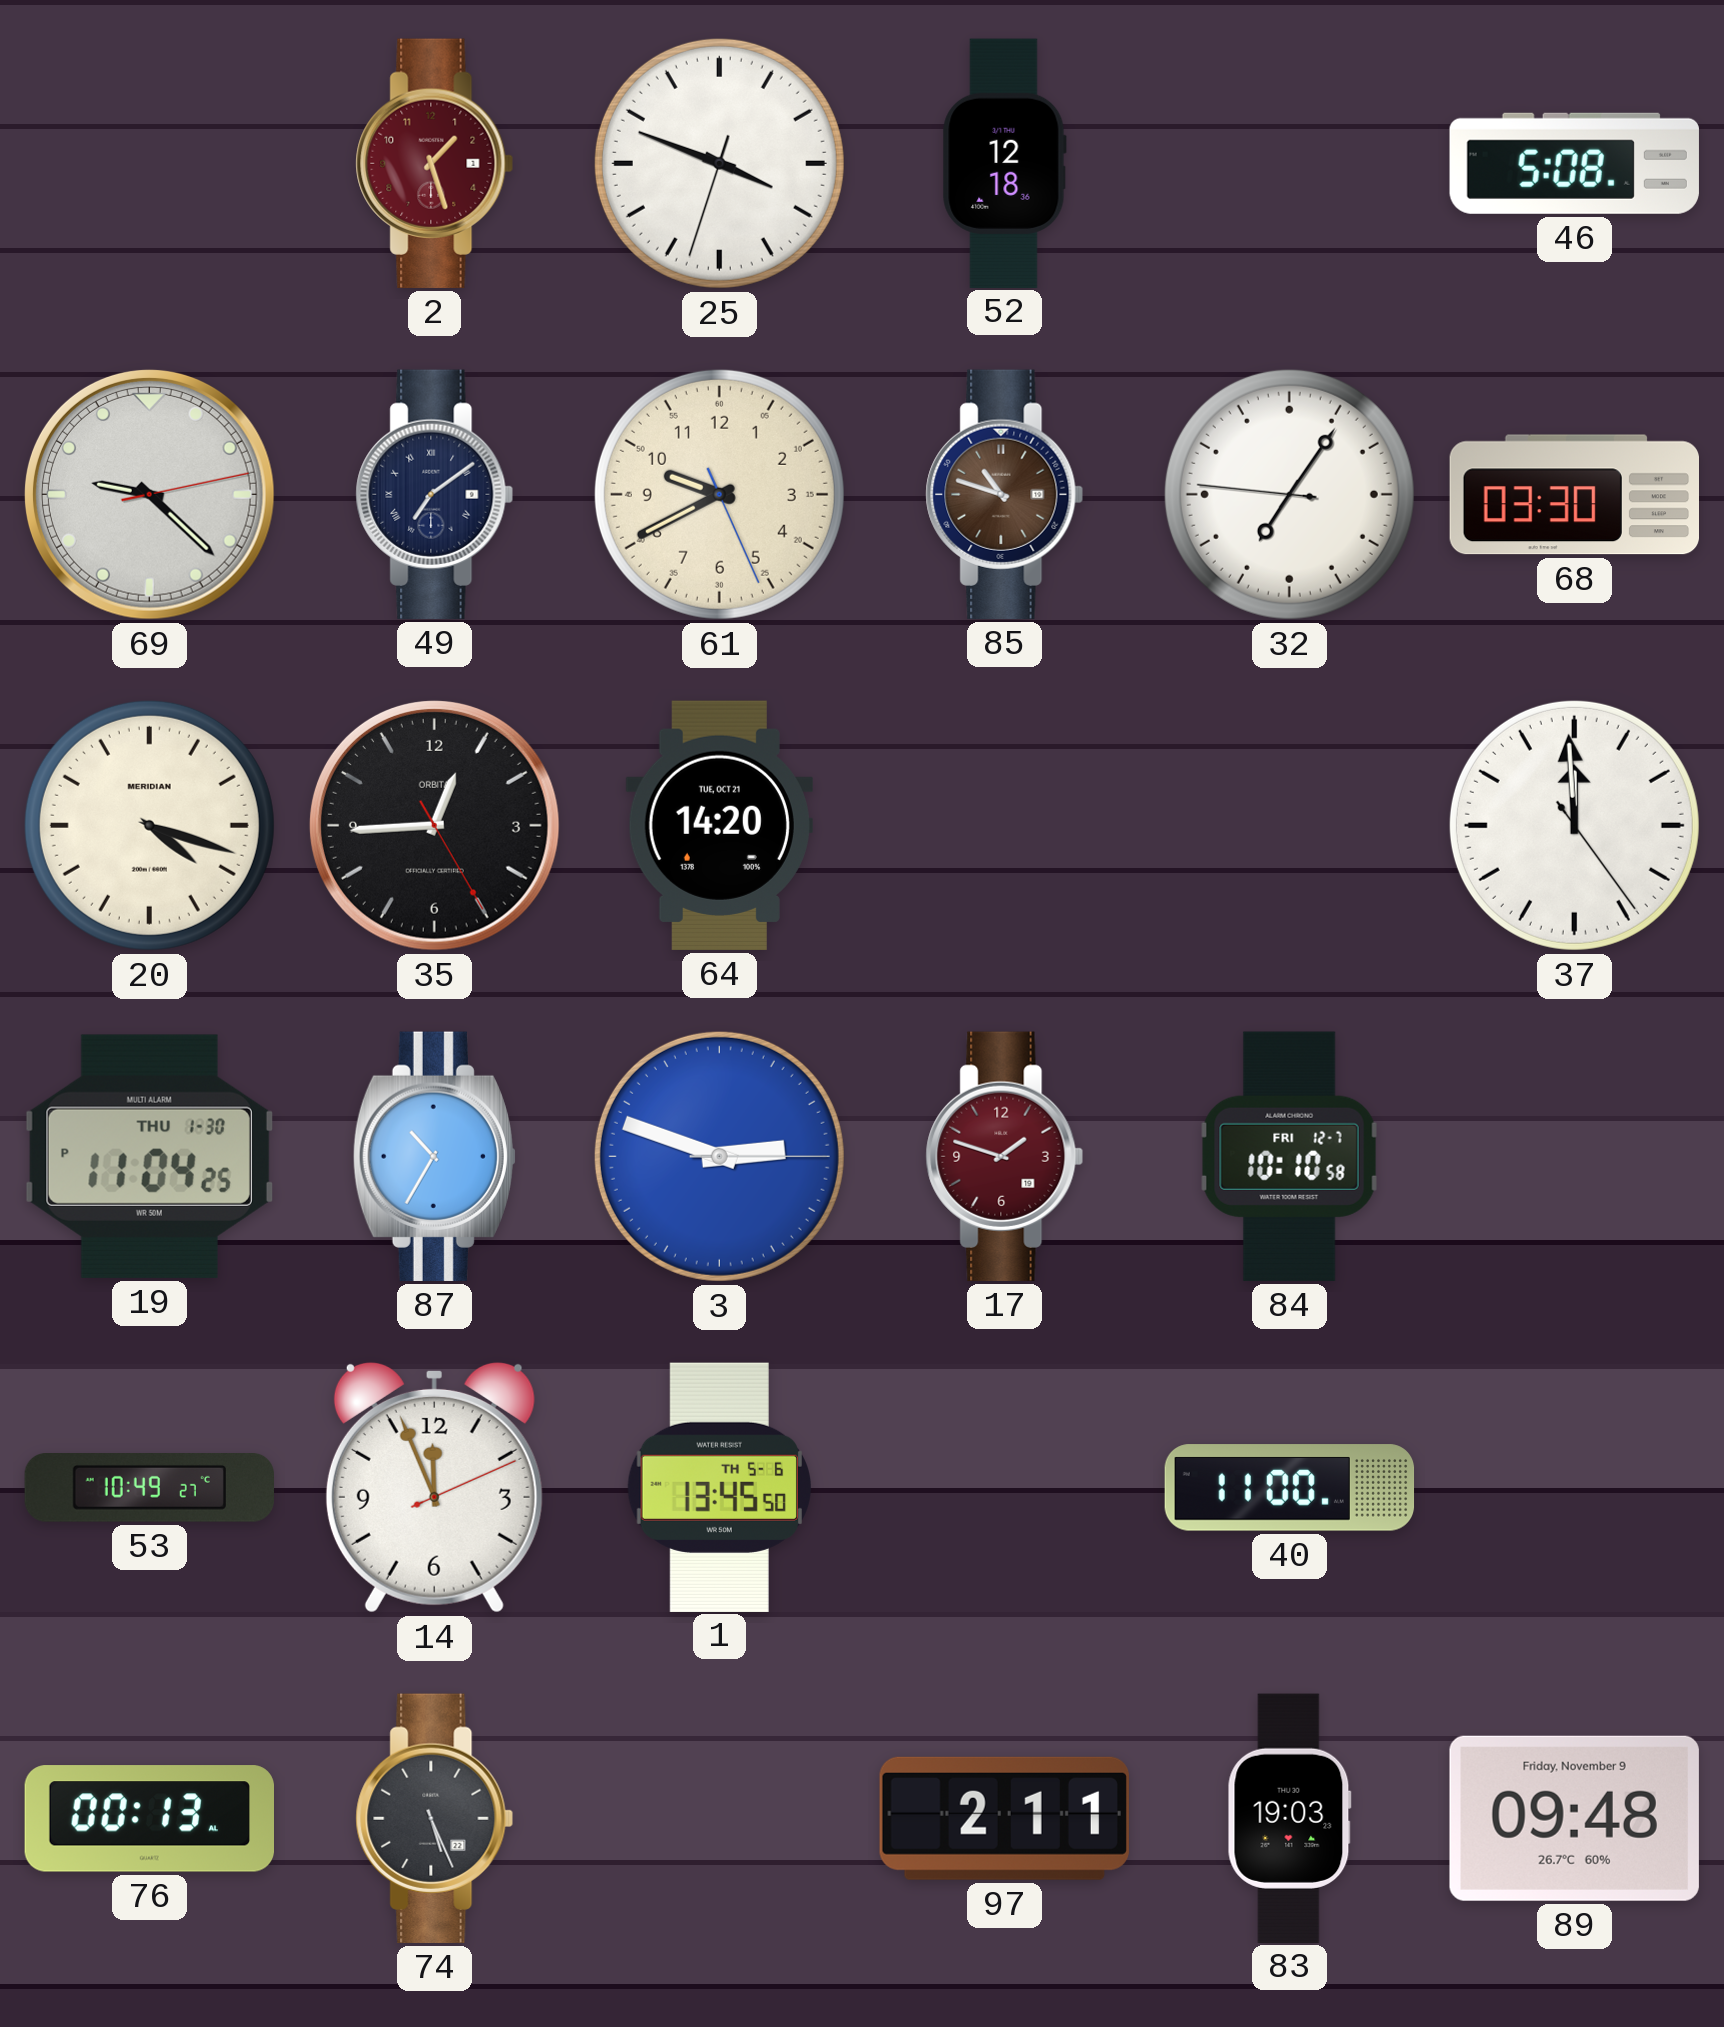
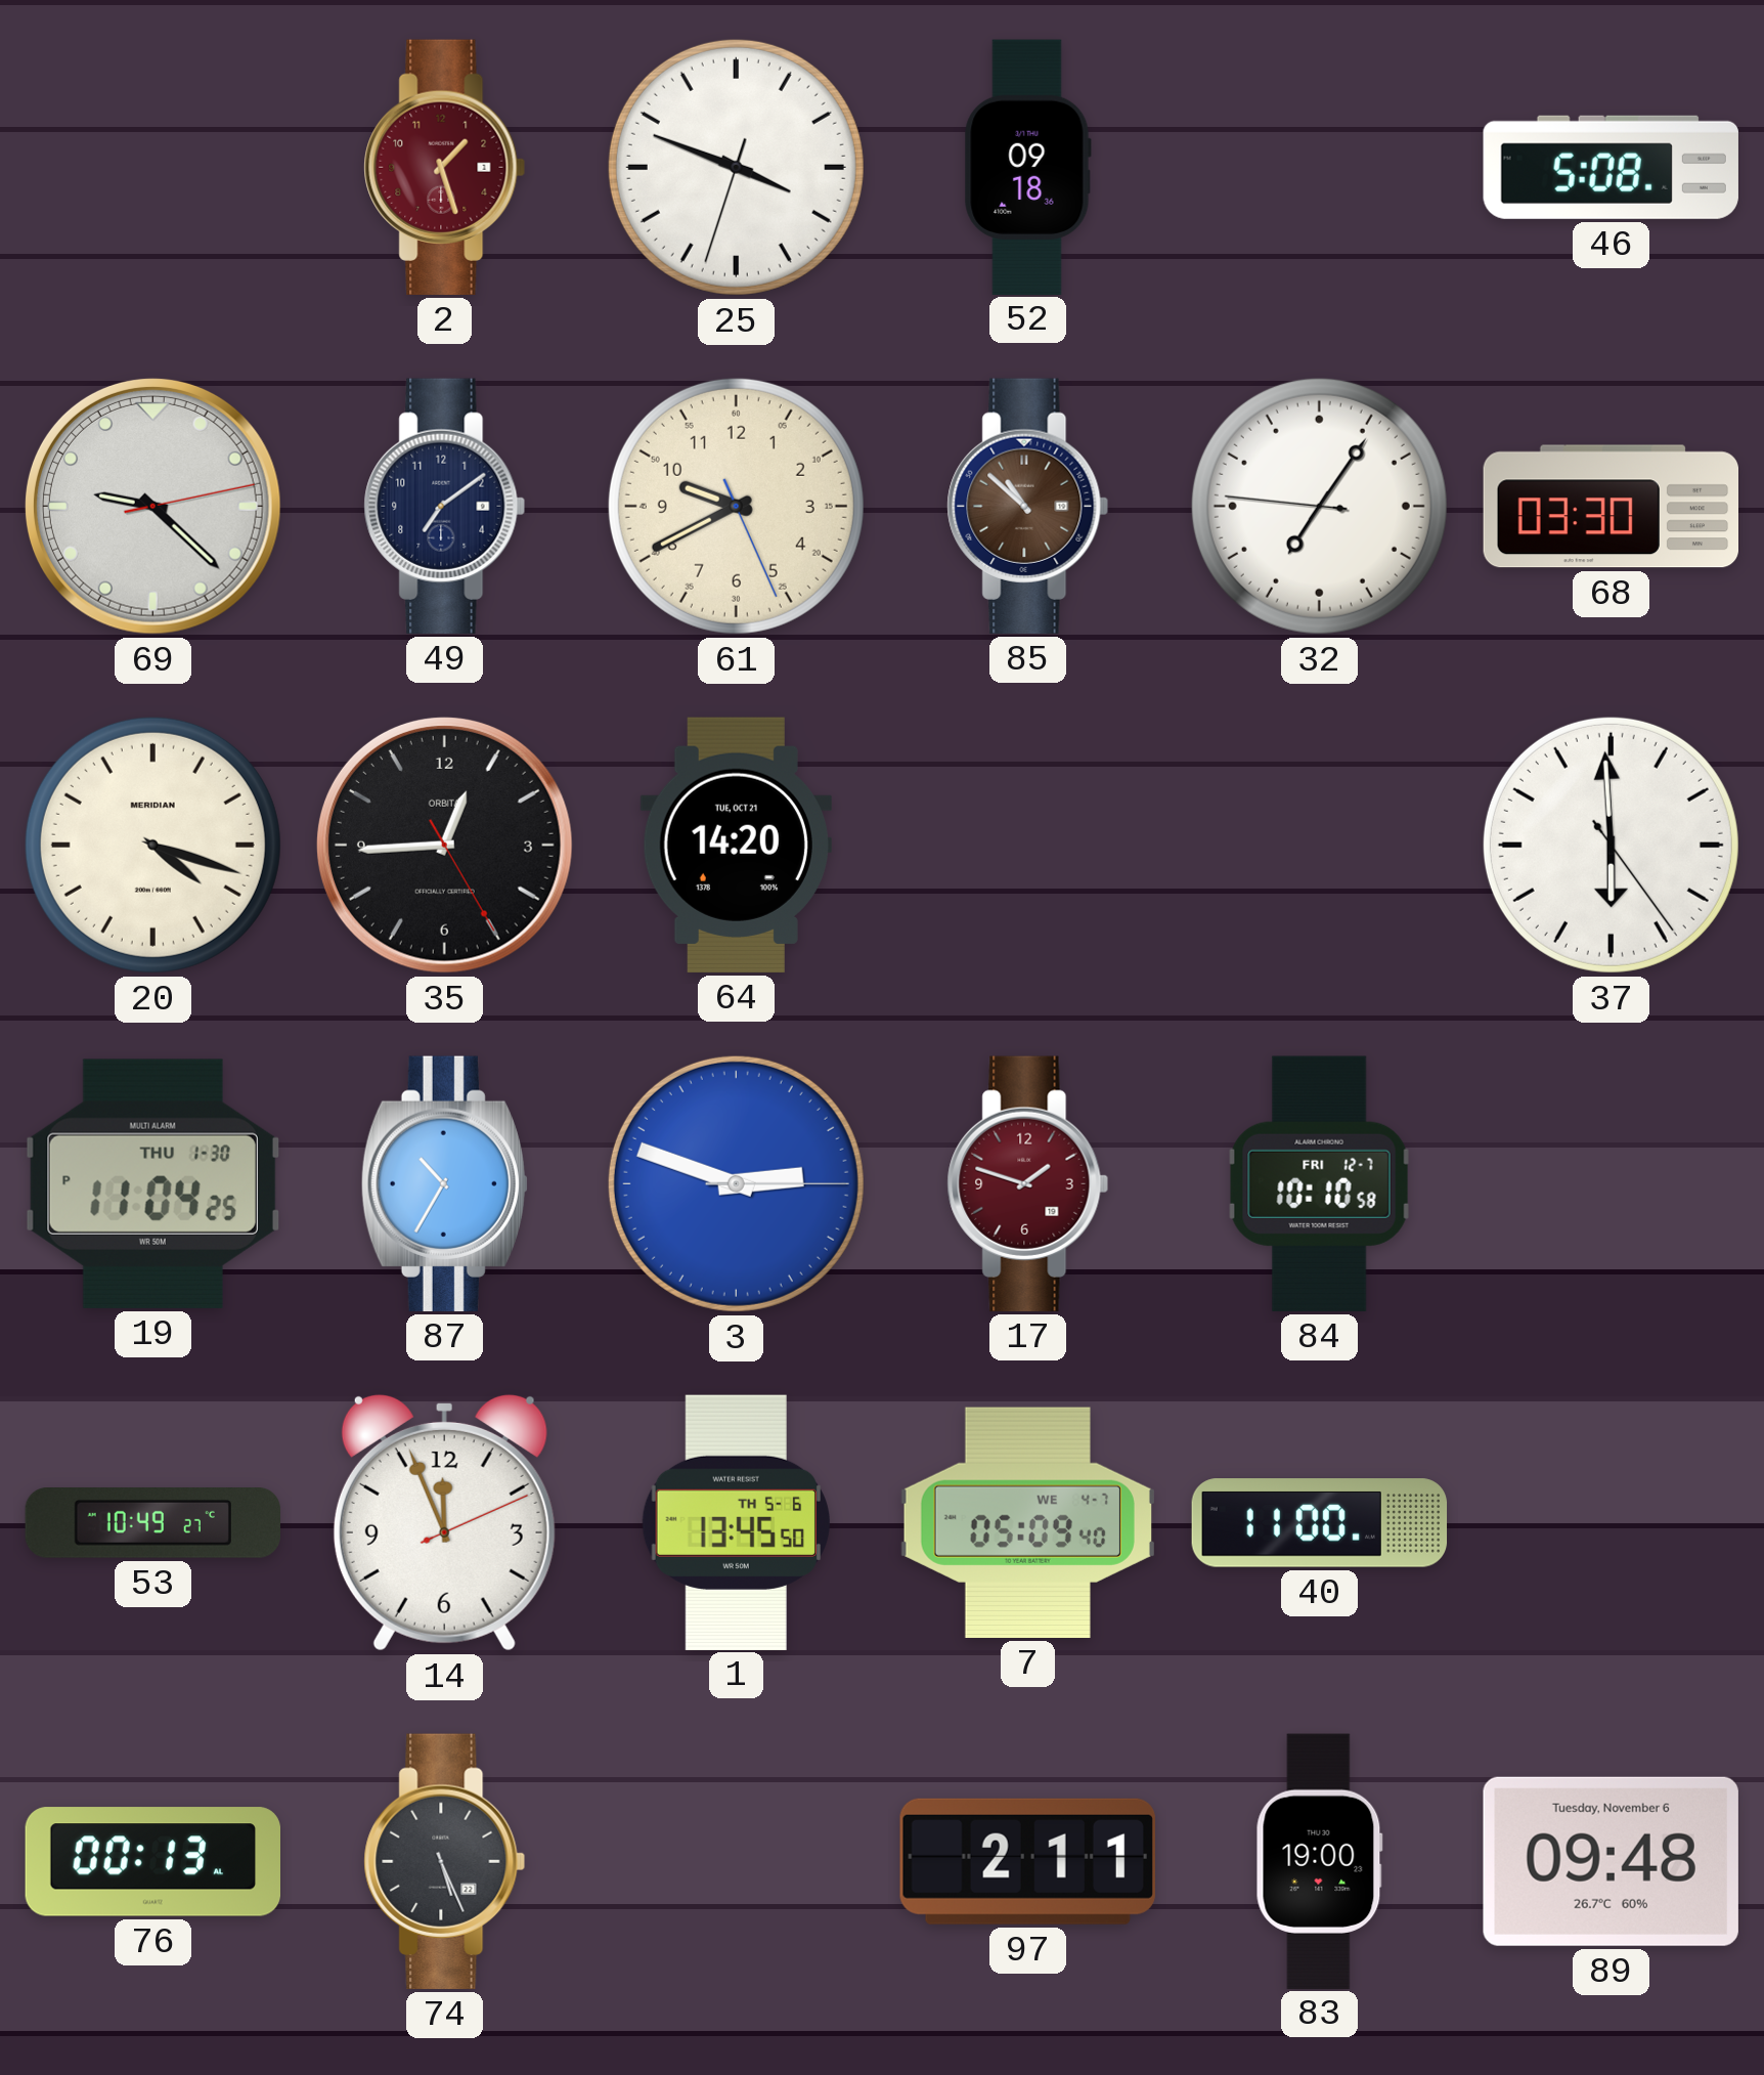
52: 12:18 -> 09:18 (1027, 167)
49 numerals: Roman -> Arabic (445, 506)
85: 10:48 -> 10:52 (1028, 506)
37: 11:59 -> 5:59 (1611, 845)
7: none -> 05:09 (1027, 1522)
83: 19:03 -> 19:00 (1319, 1861)
89 date: Friday, November 9 -> Tuesday, November 6 (1611, 1861)
